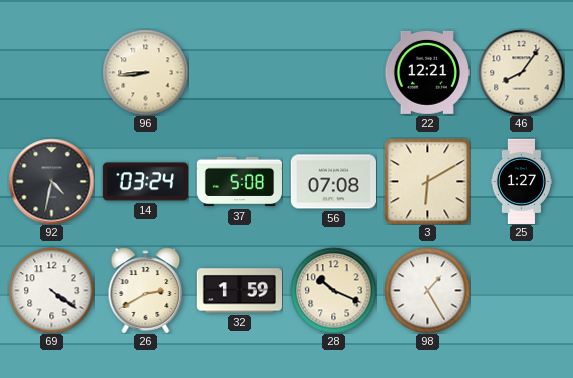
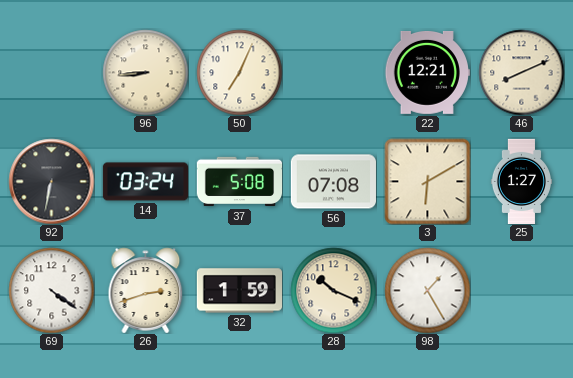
50: none -> 7:04 (239, 72)
46: 8:06 -> 8:11 (521, 72)
92: 4:32 -> 6:32 (51, 181)
26: 2:40 -> 2:42 (146, 290)
